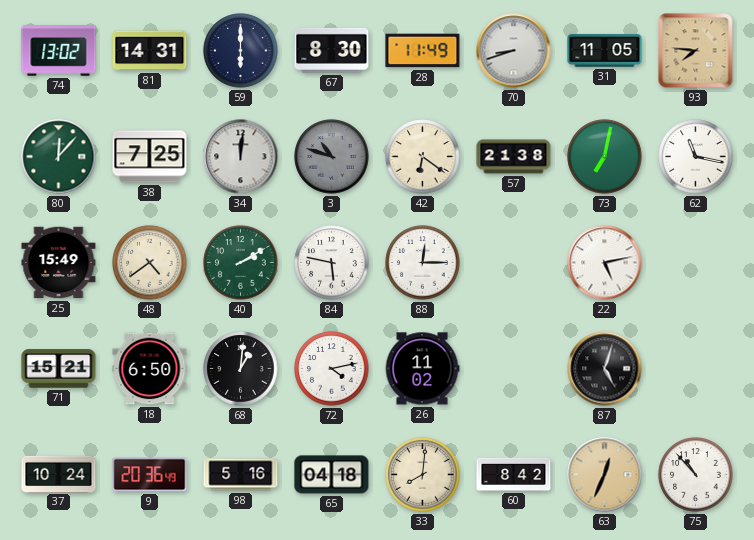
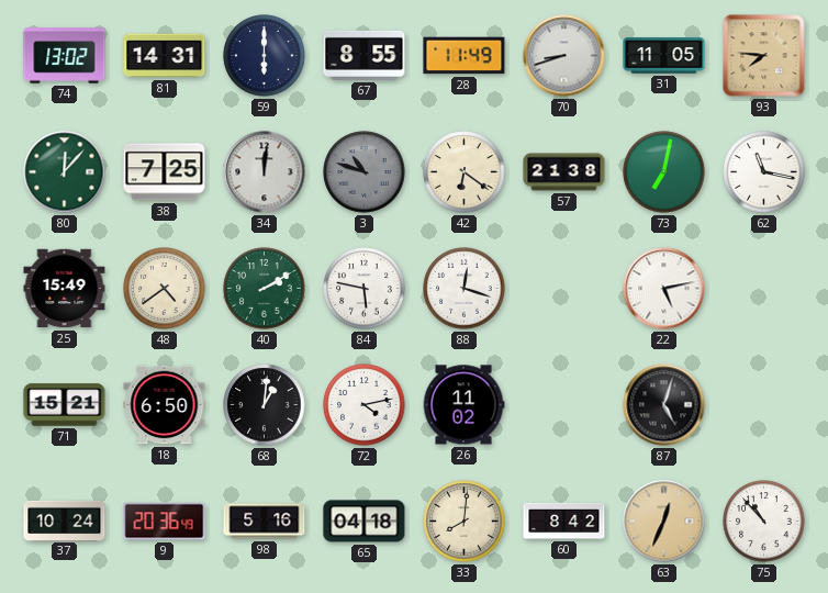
67: 8:30 -> 8:55 (365, 55)
88: 12:15 -> 12:18 (465, 289)
